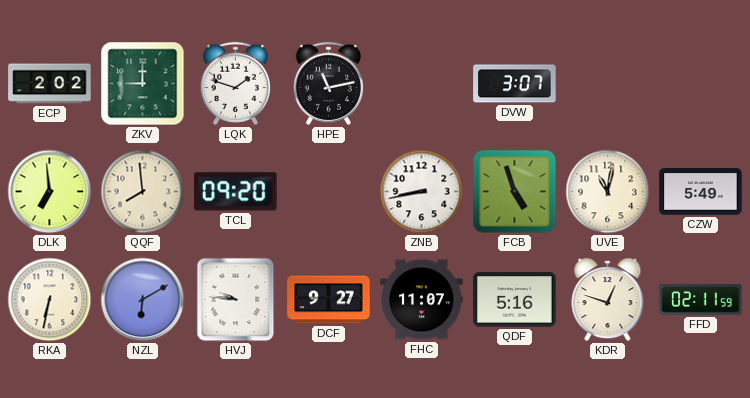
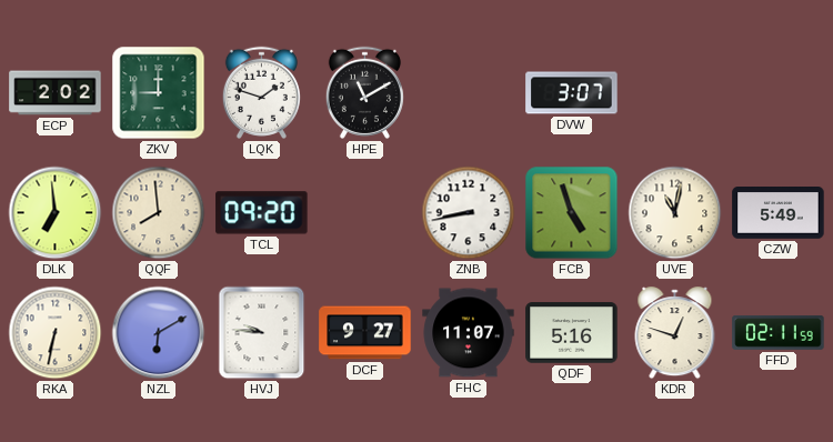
HPE: 11:13 -> 11:10 (364, 92)
